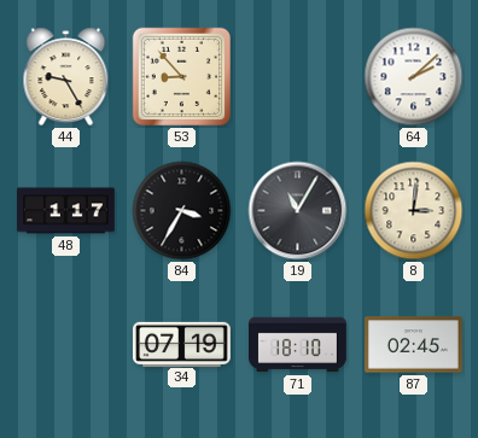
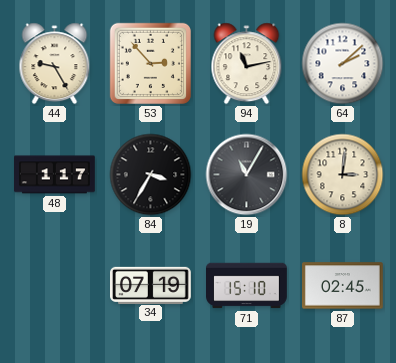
53: 8:53 -> 2:53 (150, 63)
94: none -> 11:13 (247, 64)
71: 18:10 -> 15:10 (247, 286)
